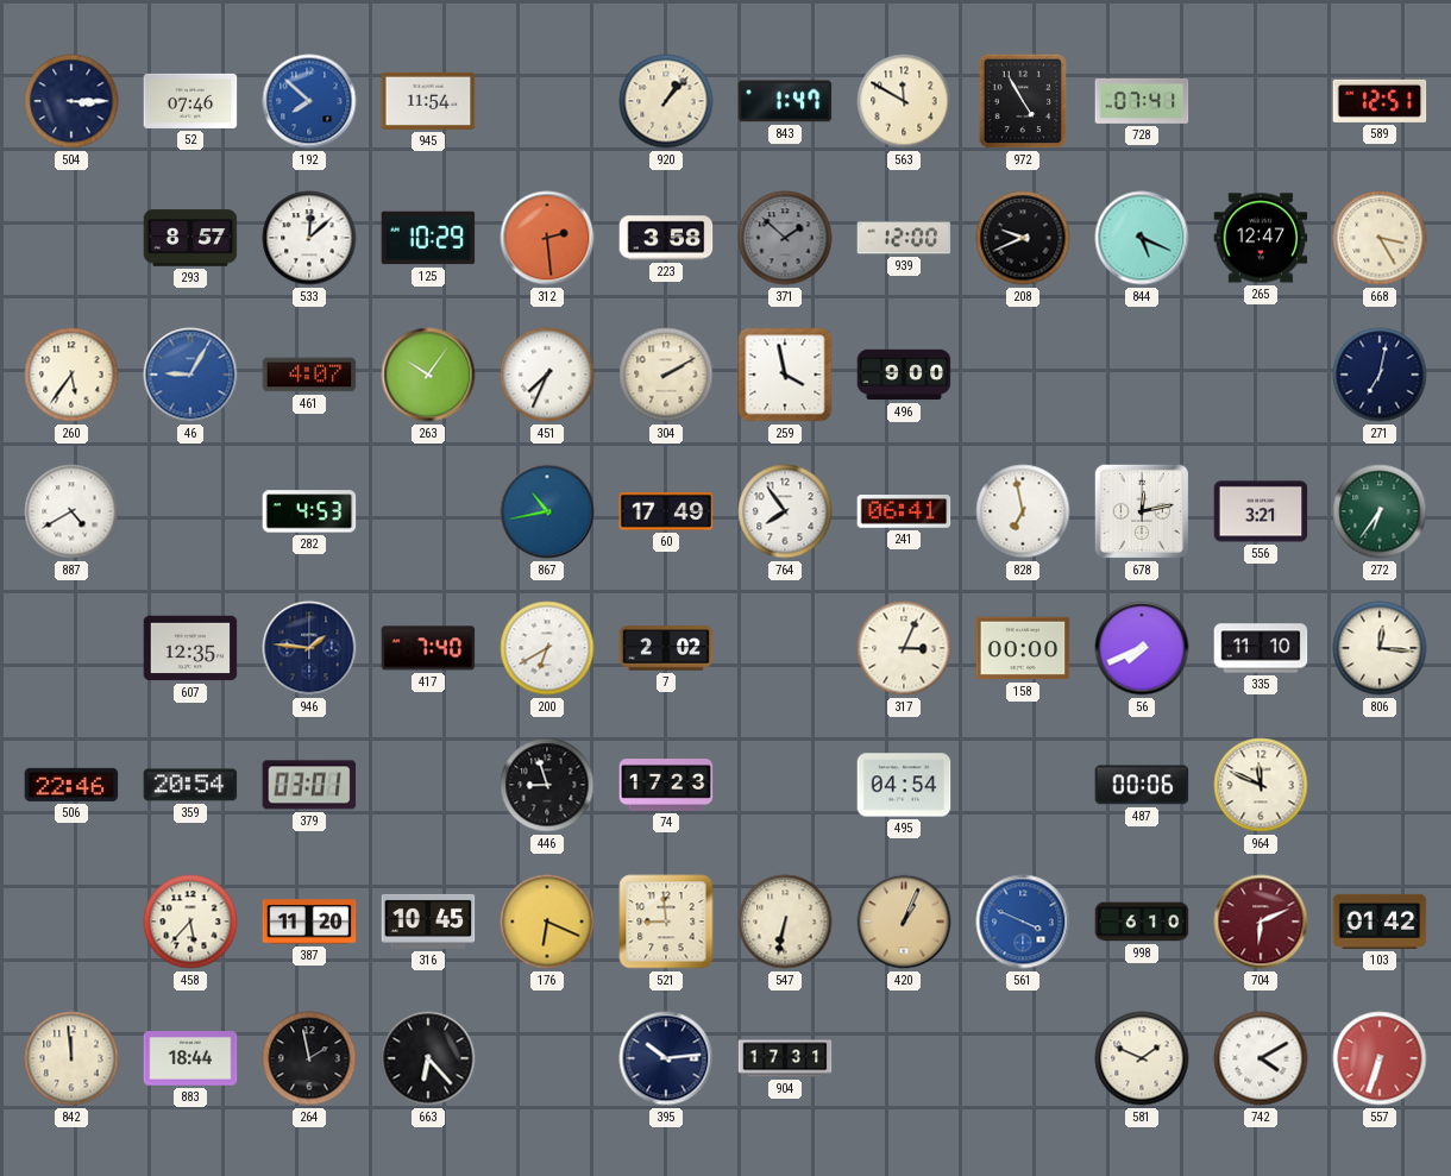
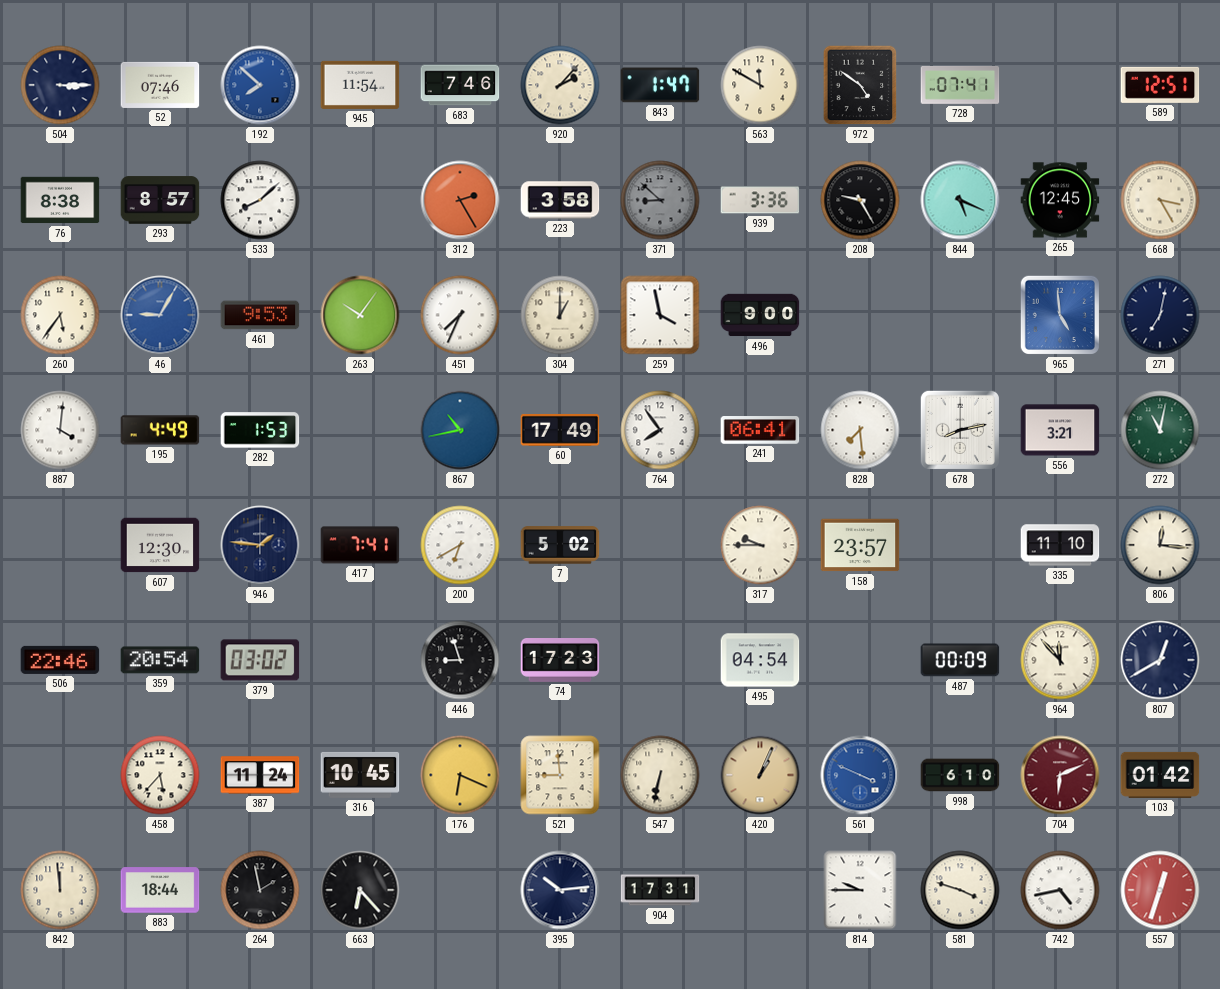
683: none -> 7:46 (460, 85)
920: 1:07 -> 2:07 (560, 85)
972: 4:55 -> 4:51 (860, 85)
76: none -> 8:38 (60, 200)
533: 12:08 -> 8:08 (260, 200)
125: 10:29 -> none (428, 238)
312: 2:29 -> 2:25 (460, 200)
371: 1:52 -> 8:52 (660, 200)
939: 12:00 -> 3:36 (760, 200)
208: 9:41 -> 9:25 (860, 200)
265: 12:47 -> 12:45 (1060, 200)
461: 4:07 -> 9:53 (260, 315)
304: 2:10 -> 1:00 (560, 315)
965: none -> 4:59 (1060, 315)
887: 4:40 -> 4:01 (60, 430)
195: none -> 4:49 (160, 430)
282: 4:53 -> 1:53 (260, 430)
828: 6:58 -> 7:29 (860, 430)
678: 12:13 -> 8:13 (960, 430)
272: 6:36 -> 11:02 (1160, 430)
607: 12:35 -> 12:30 (160, 545)
417: 7:40 -> 7:41 (360, 545)
7: 2:02 -> 5:02 (560, 545)
317: 3:04 -> 9:45 (760, 545)
158: 00:00 -> 23:57 (860, 545)
56: 7:41 -> none (1142, 648)
379: 03:01 -> 03:02 (260, 660)
487: 00:06 -> 00:09 (960, 660)
964: 11:49 -> 11:53 (1060, 660)
807: none -> 12:40 (1160, 660)
387: 11:20 -> 11:24 (260, 775)
814: none -> 9:45 (860, 890)
581: 1:49 -> 3:48 (960, 890)
742: 4:10 -> 4:43 (1060, 890)
557: 6:33 -> 12:33 (1160, 890)
